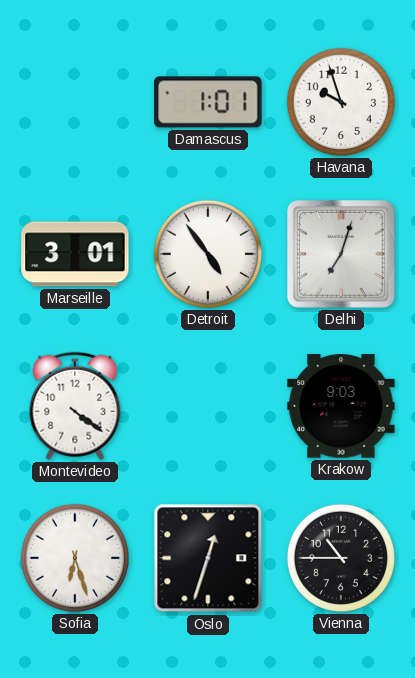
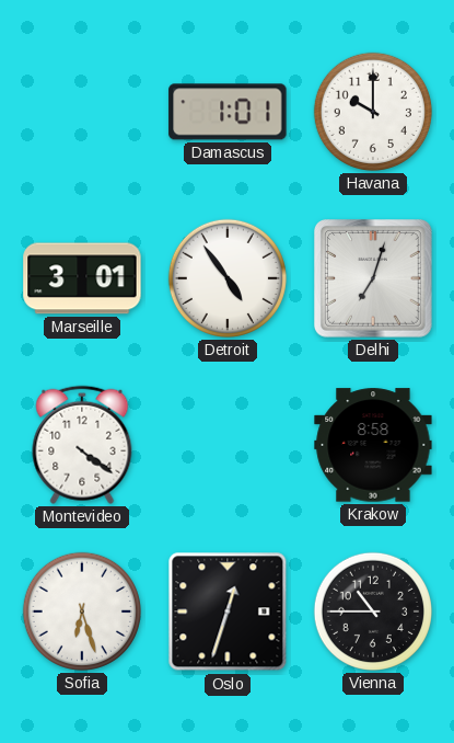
Havana: 9:57 -> 10:00 (373, 112)
Krakow: 9:03 -> 8:58 (373, 445)
